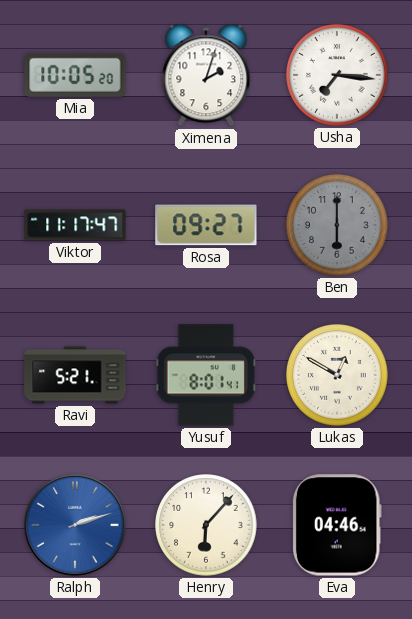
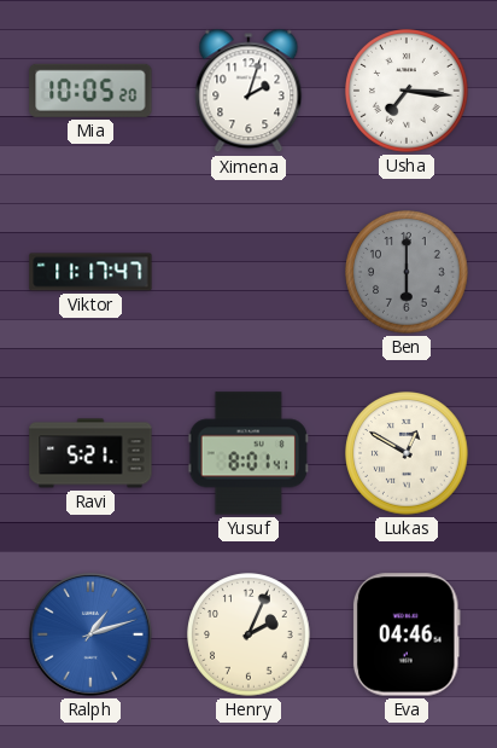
Rosa: 09:27 -> none (206, 225)
Ralph: 2:12 -> 1:12 (90, 634)
Henry: 6:07 -> 2:04 (248, 634)
